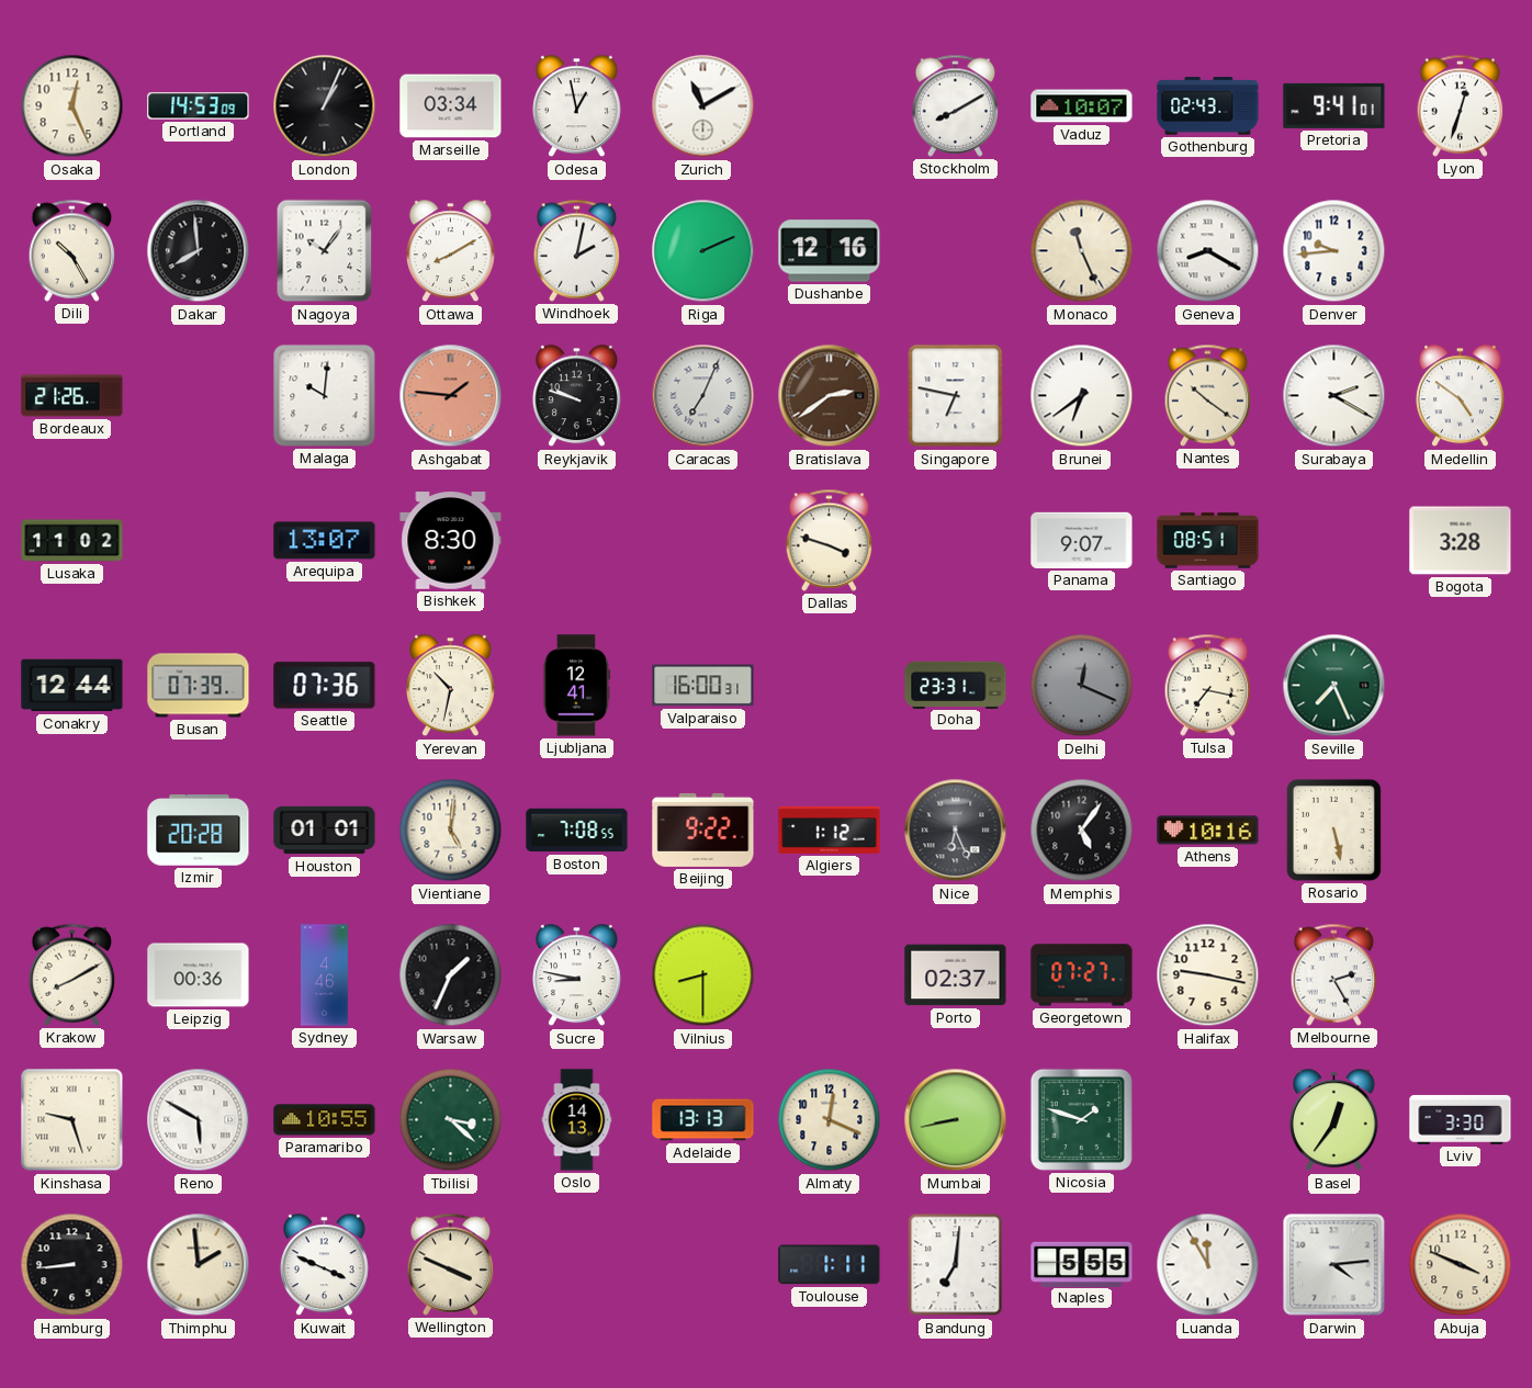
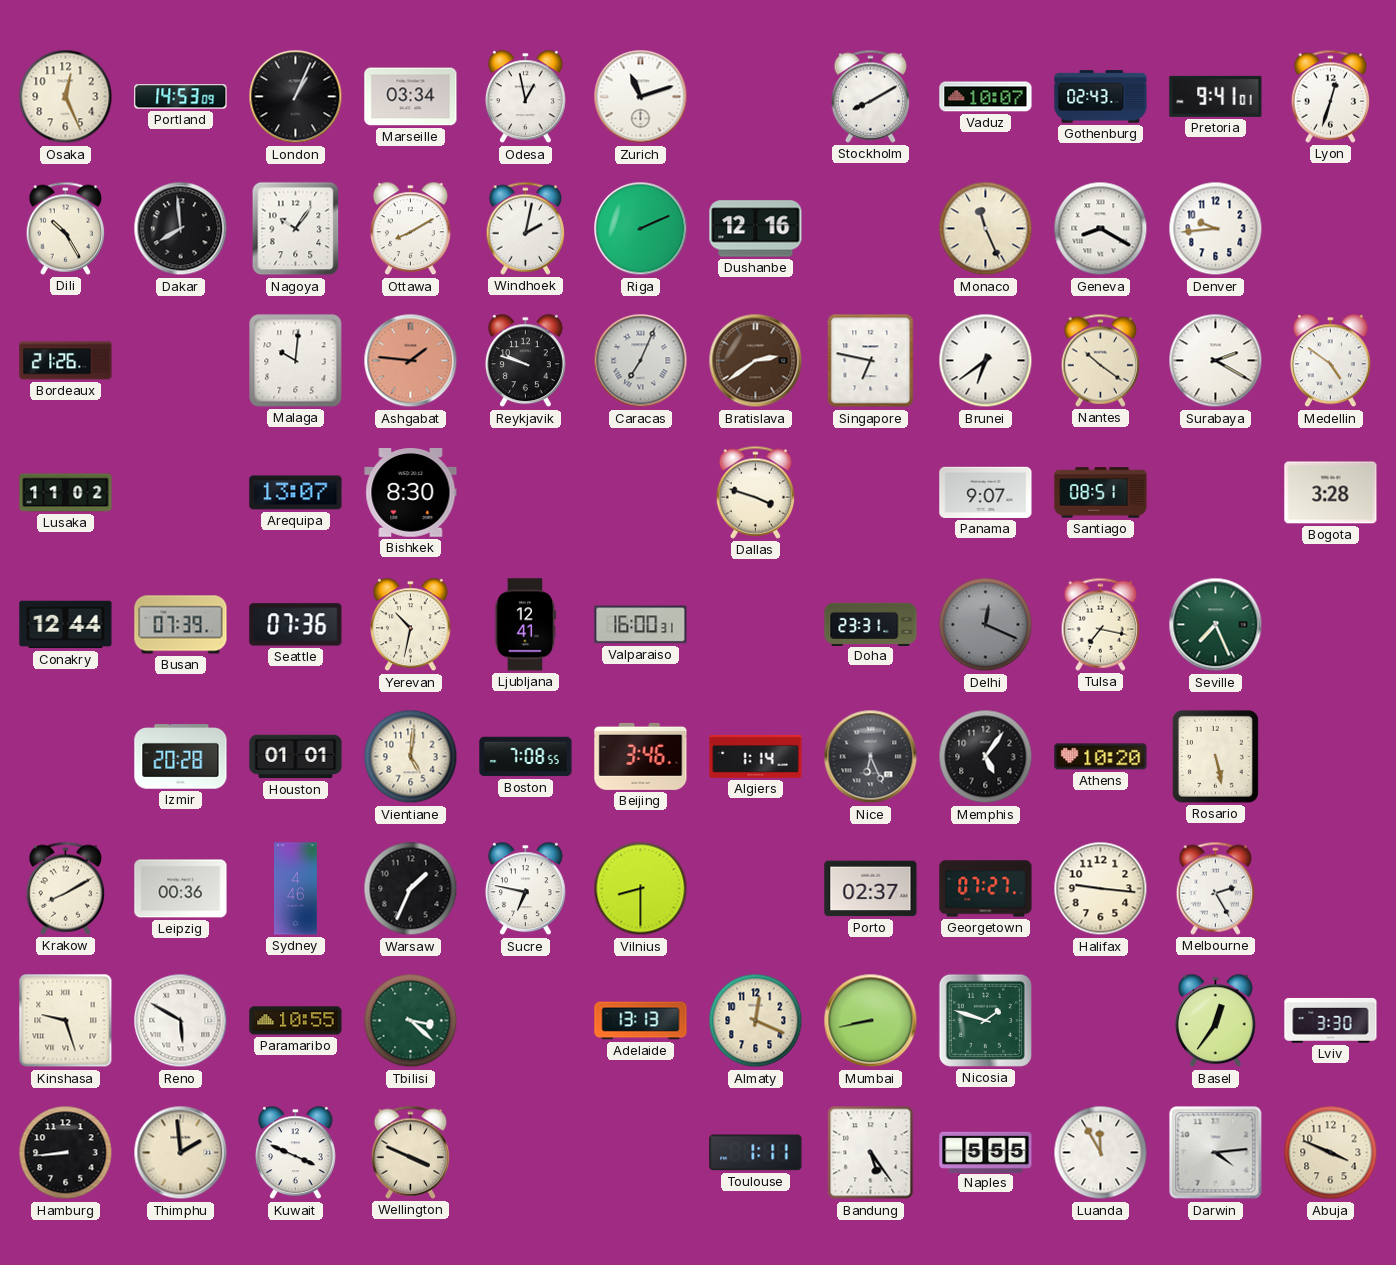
Zurich: 11:10 -> 11:12 (641, 97)
Beijing: 9:22 -> 3:46 (641, 756)
Algiers: 1:12 -> 1:14 (756, 756)
Athens: 10:16 -> 10:20 (1101, 757)
Sucre: 8:47 -> 6:47 (525, 889)
Halifax: 9:17 -> 9:16 (1101, 889)
Oslo: 14:13 -> none (577, 1120)
Bandung: 7:01 -> 5:24 (871, 1153)
